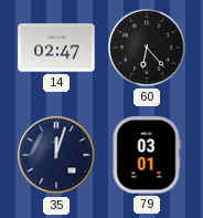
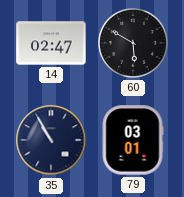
60: 6:23 -> 5:50 (134, 44)
35: 12:03 -> 10:55 (51, 140)
